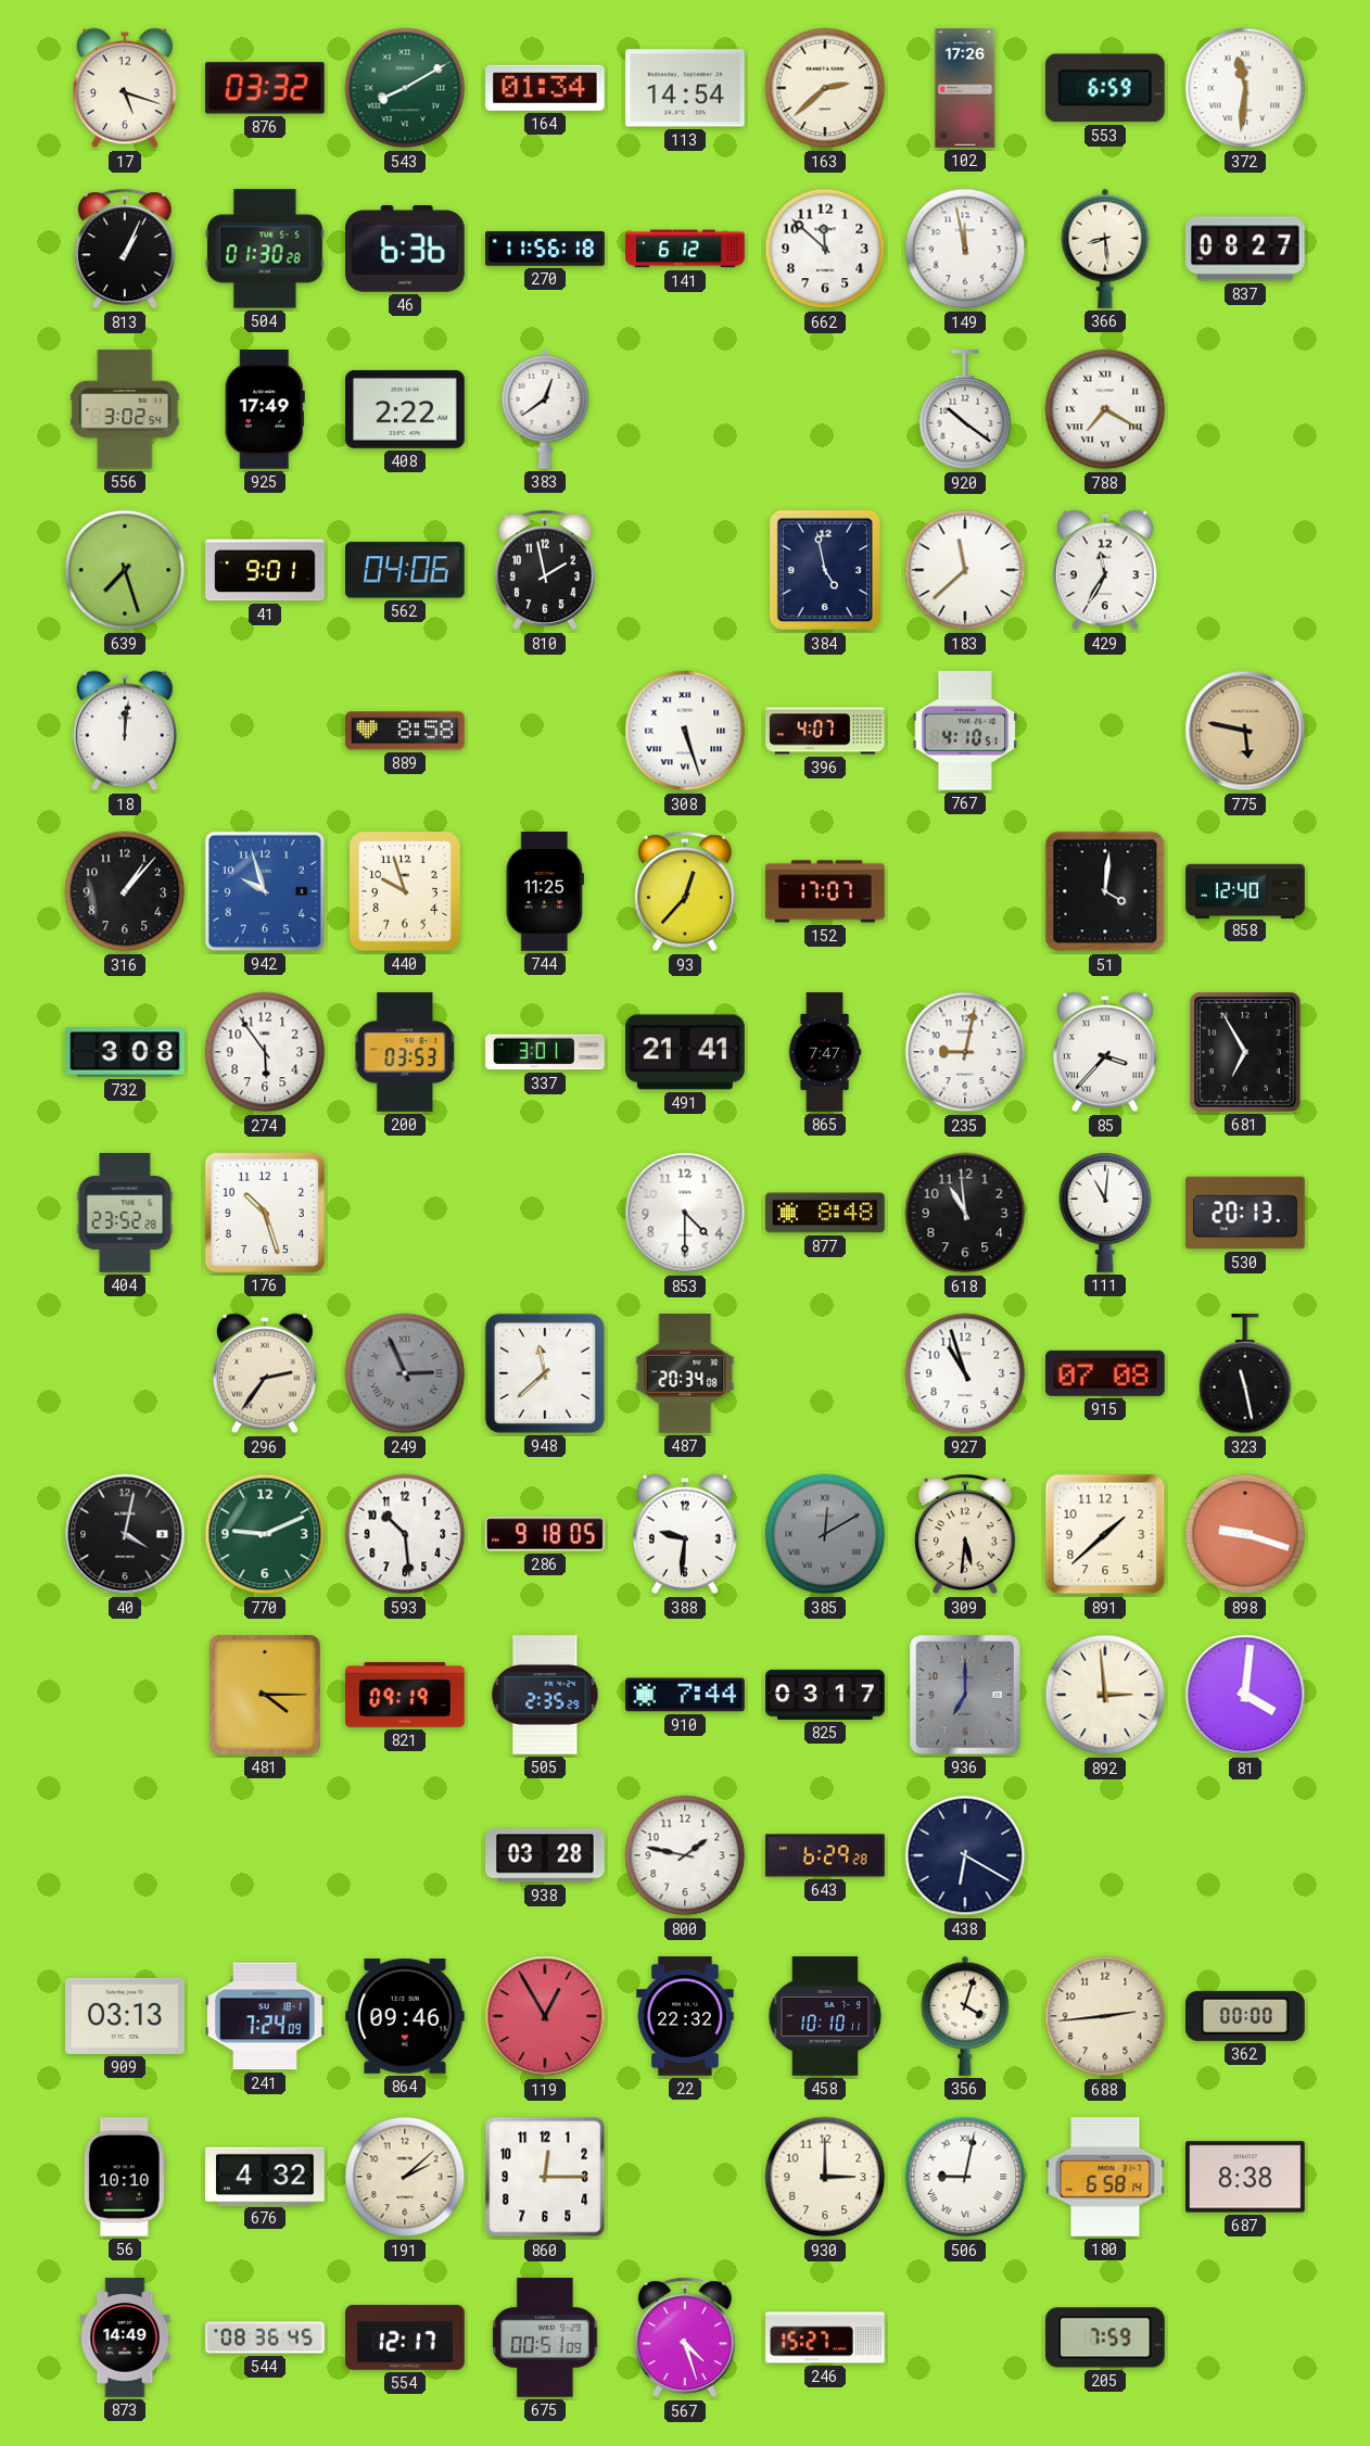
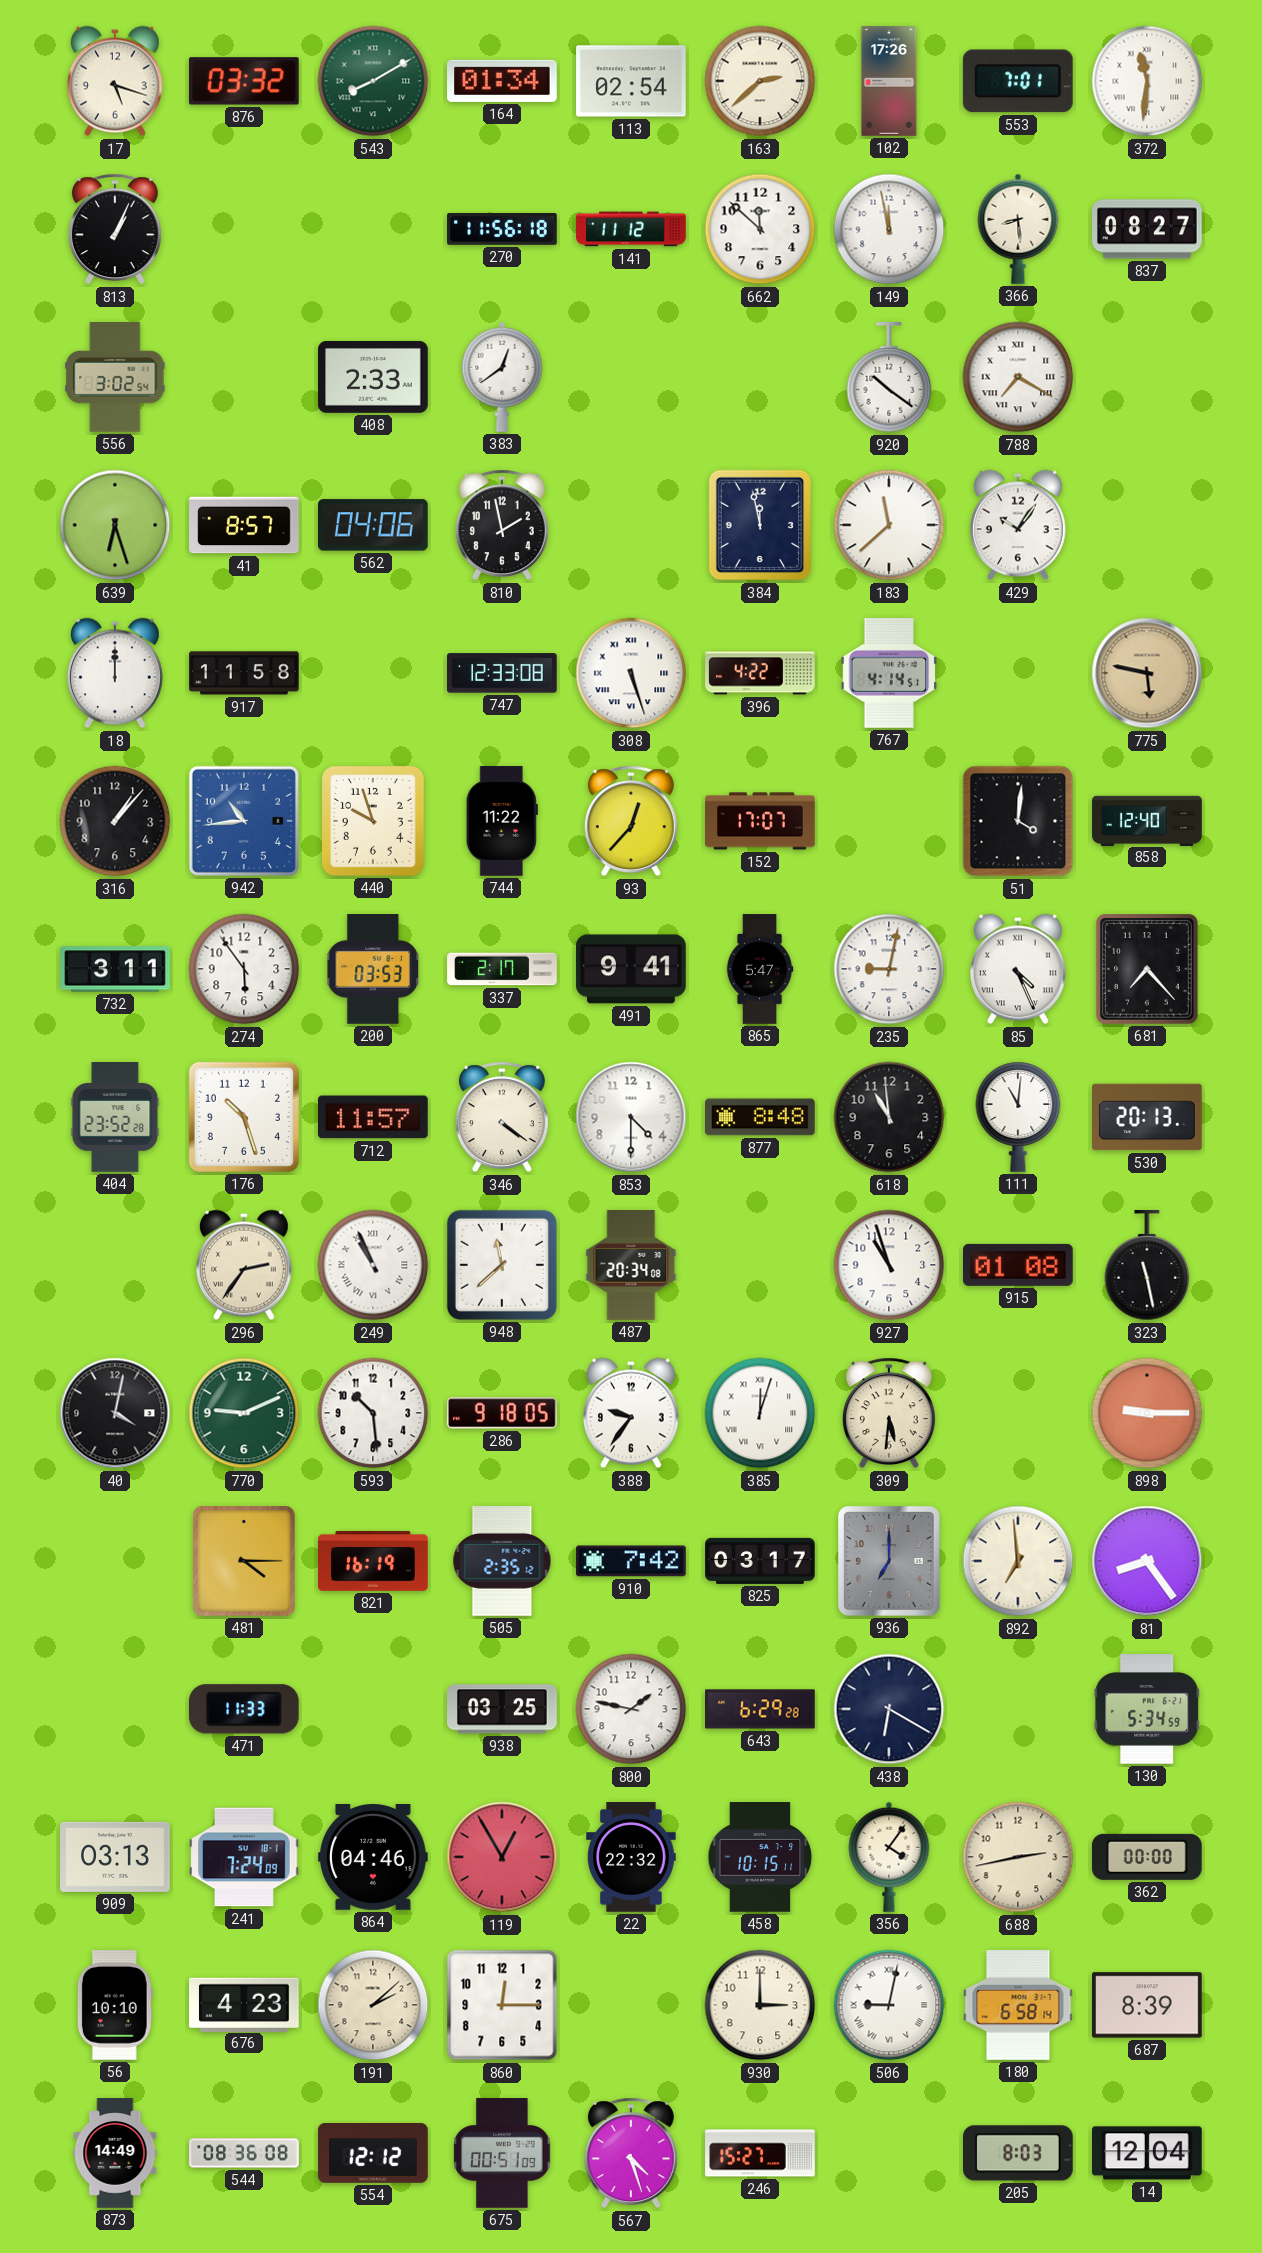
113: 14:54 -> 02:54 (631, 81)
553: 6:59 -> 7:01 (1018, 81)
504: 01:30 -> none (265, 249)
46: 6:36 -> none (405, 249)
141: 6:12 -> 11:12 (631, 229)
925: 17:49 -> none (265, 409)
408: 2:22 -> 2:33 (373, 377)
639: 7:27 -> 6:27 (115, 525)
41: 9:01 -> 8:57 (244, 525)
384: 4:58 -> 11:58 (760, 525)
429: 11:35 -> 10:06 (1018, 525)
18: 12:01 -> 12:00 (115, 673)
917: none -> 11:58 (244, 673)
889: 8:58 -> none (405, 731)
747: none -> 12:33 (502, 673)
396: 4:07 -> 4:22 (760, 673)
767: 4:10 -> 4:14 (889, 674)
942: 9:57 -> 10:44 (244, 821)
744: 11:25 -> 11:22 (502, 821)
732: 3:08 -> 3:11 (115, 969)
337: 3:01 -> 2:17 (502, 969)
491: 21:41 -> 9:41 (631, 969)
865: 7:47 -> 5:47 (760, 969)
85: 3:37 -> 4:26 (1018, 969)
681: 6:55 -> 7:23 (1148, 970)
712: none -> 11:57 (374, 1117)
346: none -> 4:21 (502, 1117)
249: 2:56 -> 10:56 (373, 1265)
249 dial: grey -> white (373, 1265)
915: 07:08 -> 01:08 (1019, 1265)
388: 9:31 -> 9:36 (631, 1413)
385: 12:10 -> 12:03 (760, 1413)
385 dial: grey -> white (760, 1413)
891: 1:38 -> none (1105, 1534)
898: 9:18 -> 9:15 (1147, 1413)
821: 09:19 -> 16:19 (373, 1561)
505: 2:35:29 -> 2:35:12 (502, 1561)
910: 7:44 -> 7:42 (631, 1561)
892: 2:59 -> 6:59 (1018, 1561)
81: 4:01 -> 8:24 (1147, 1561)
471: none -> 11:33 (244, 1709)
938: 03:28 -> 03:25 (502, 1709)
130: none -> 5:34 (1147, 1710)
864: 09:46 -> 04:46 (373, 1858)
458: 10:10 -> 10:15 (760, 1857)
356: 4:03 -> 4:06 (889, 1857)
688: 2:44 -> 2:43 (1018, 1857)
676: 4:32 -> 4:23 (244, 2004)
687: 8:38 -> 8:39 (1147, 2005)
544: 08:36:45 -> 08:36:08 (244, 2153)
554: 12:17 -> 12:12 (373, 2154)
205: 7:59 -> 8:03 (1019, 2153)
14: none -> 12:04 (1147, 2153)
